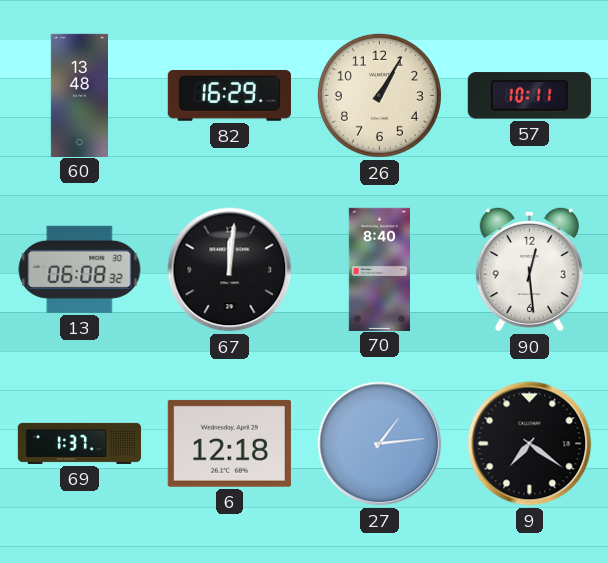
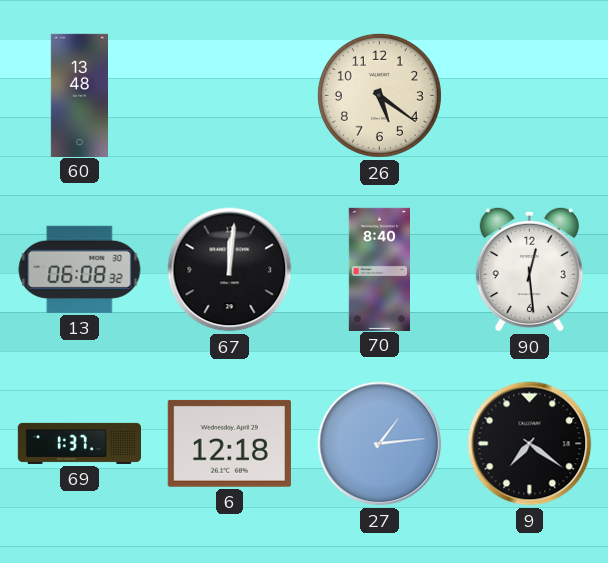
82: 16:29 -> none (229, 96)
26: 1:05 -> 5:21 (379, 95)
57: 10:11 -> none (529, 96)
